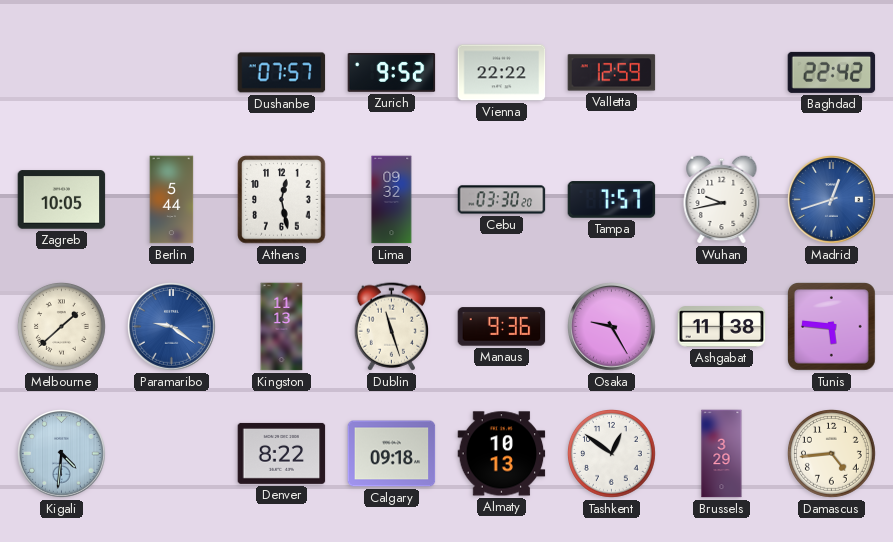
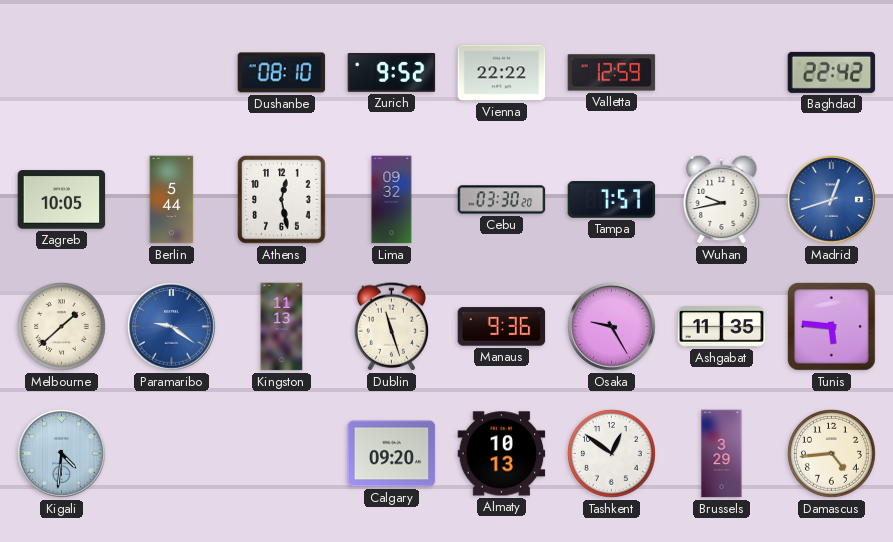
Dushanbe: 07:57 -> 08:10 (282, 73)
Ashgabat: 11:38 -> 11:35 (722, 327)
Denver: 8:22 -> none (282, 453)
Calgary: 09:18 -> 09:20 (392, 454)
